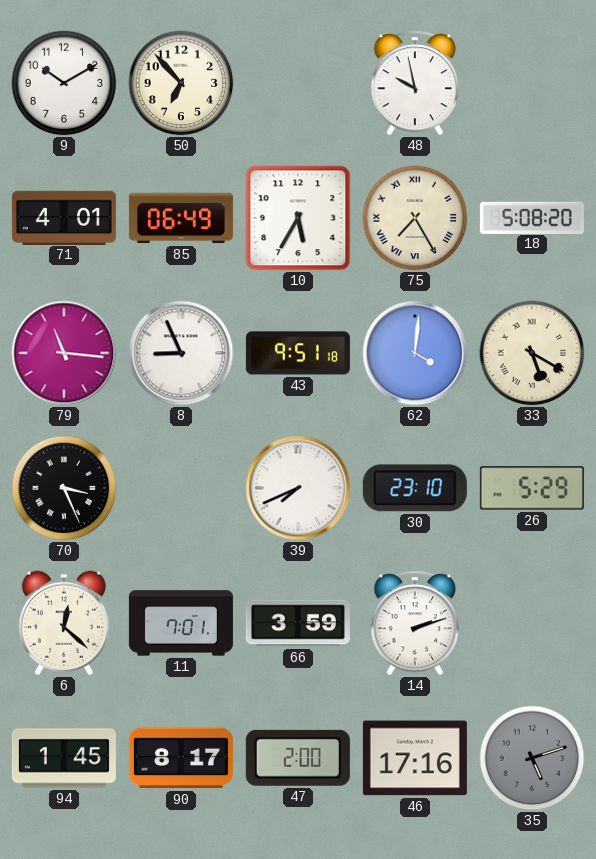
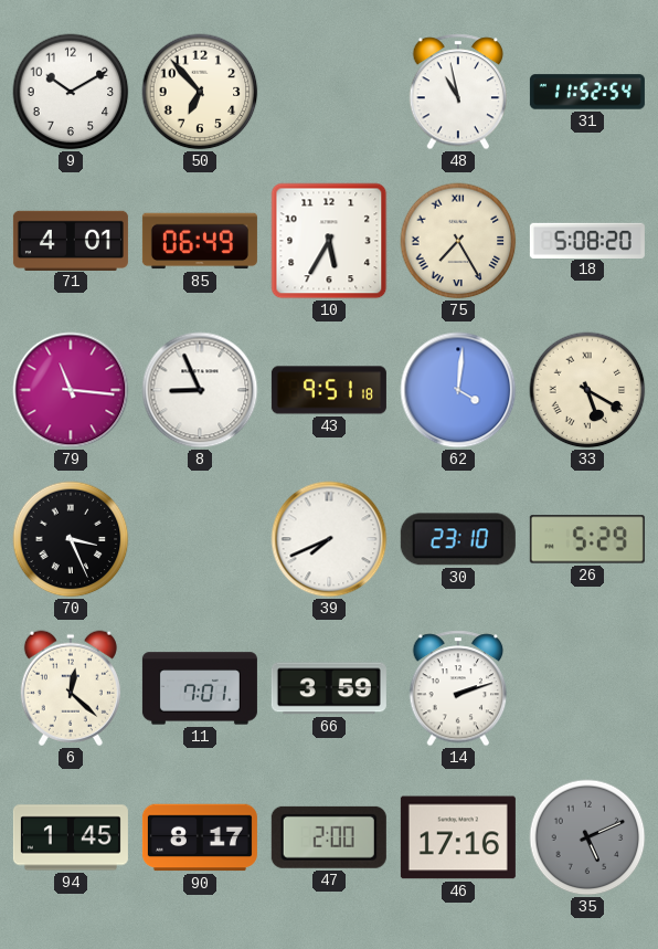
48: 9:58 -> 10:58 (458, 92)
31: none -> 11:52 (587, 92)
35: 5:12 -> 5:11 (587, 837)
